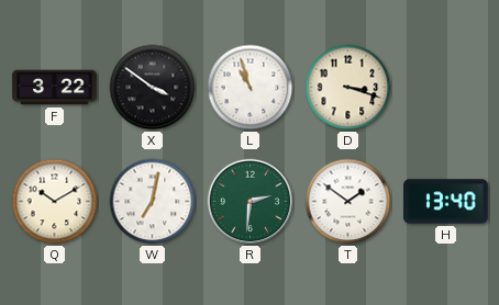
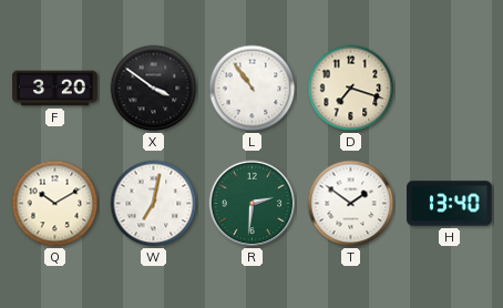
F: 3:22 -> 3:20 (55, 89)
L: 10:57 -> 10:54 (253, 89)
D: 3:18 -> 7:18 (351, 89)
